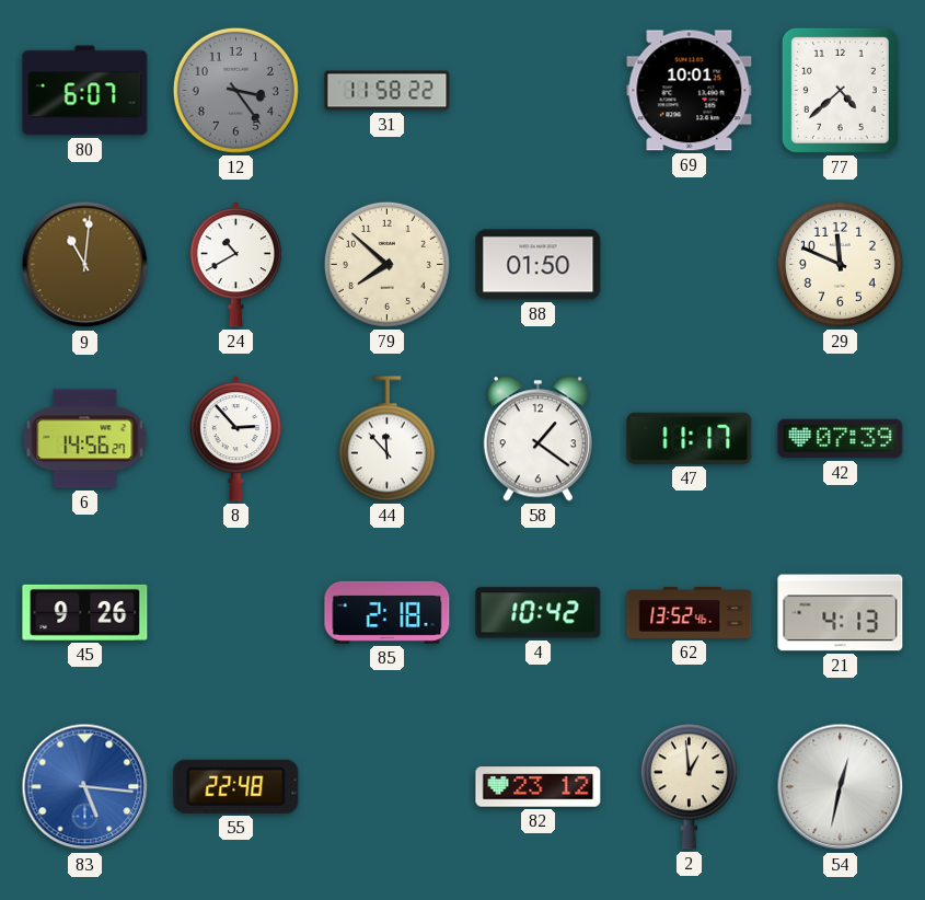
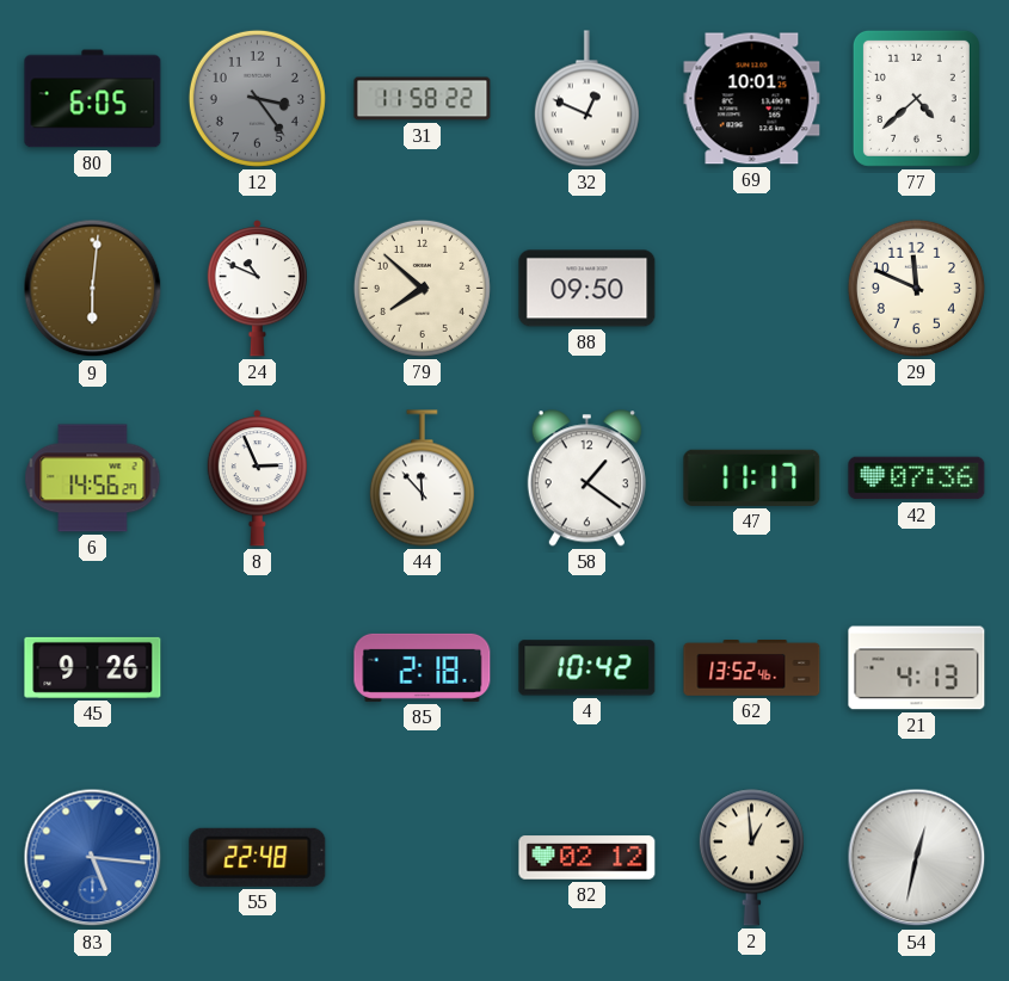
80: 6:07 -> 6:05 (93, 99)
32: none -> 12:49 (586, 99)
9: 11:01 -> 6:01 (93, 289)
24: 10:40 -> 10:49 (257, 289)
88: 01:50 -> 09:50 (587, 289)
8: 2:53 -> 2:56 (257, 479)
42: 07:39 -> 07:36 (917, 479)
82: 23:12 -> 02:12 (587, 858)
